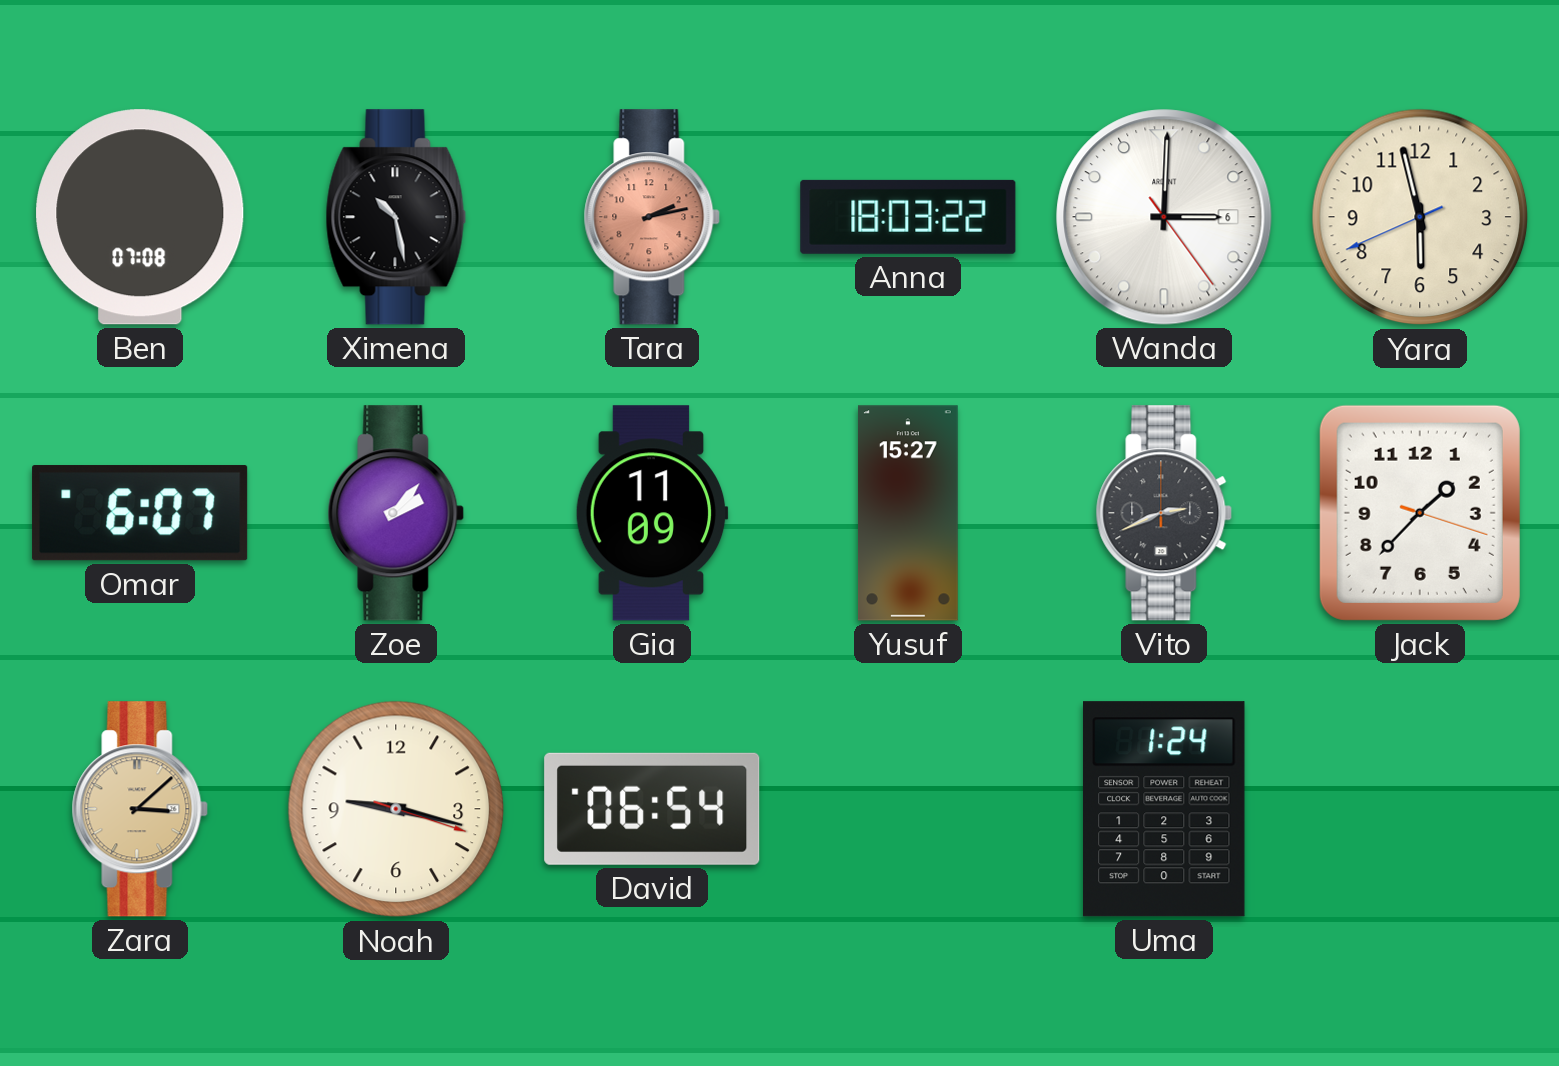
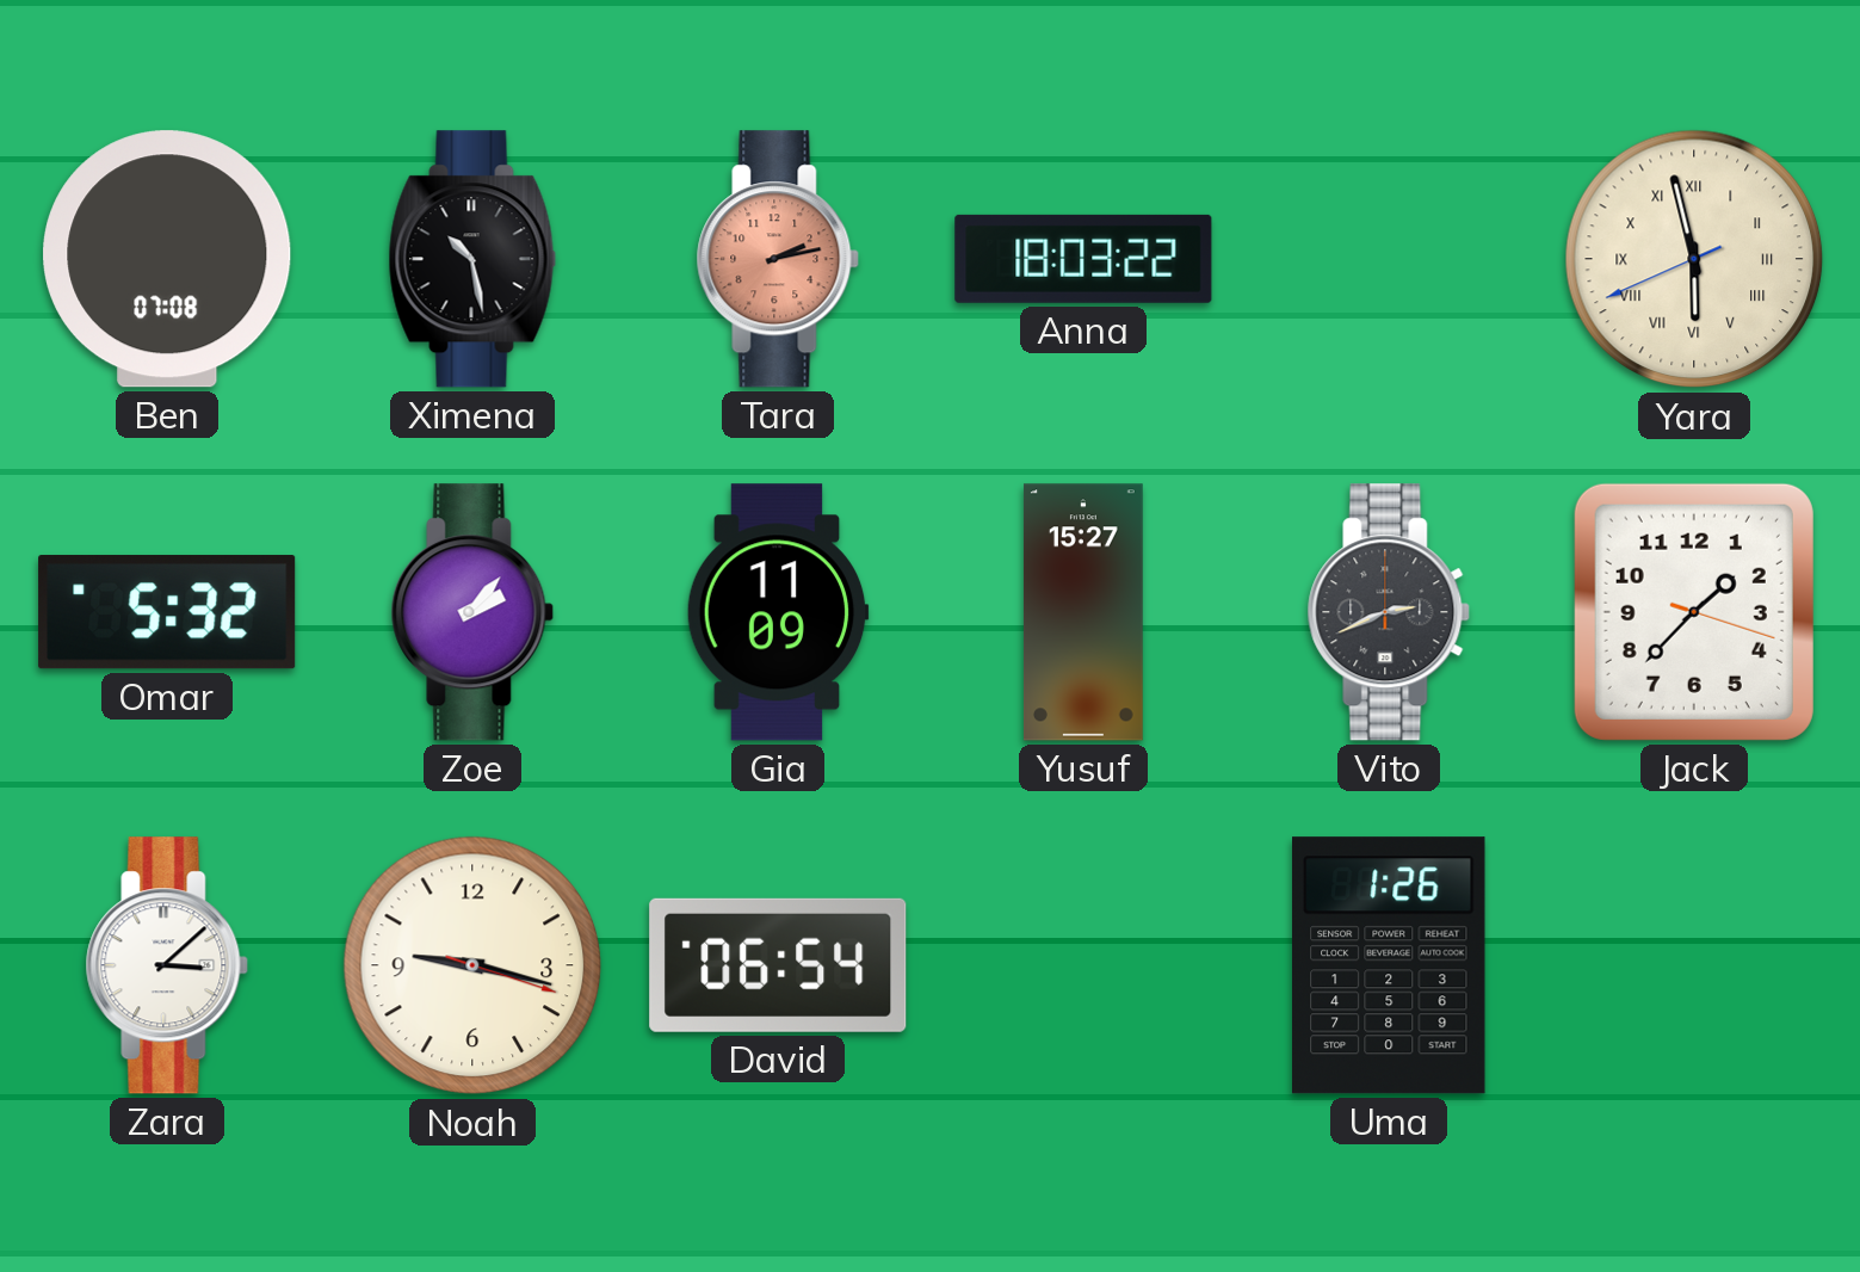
Wanda: 3:00 -> none (1164, 217)
Yara numerals: Arabic -> Roman (1694, 259)
Omar: 6:07 -> 5:32 (167, 612)
Zara dial: champagne -> white (167, 965)
Uma: 1:24 -> 1:26 (1390, 965)
